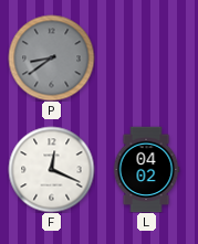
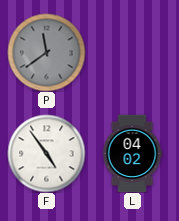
P: 8:39 -> 11:39 (46, 52)
F: 12:19 -> 4:54 (46, 153)
